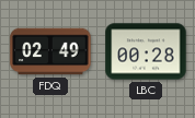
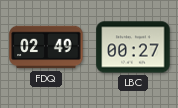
LBC: 00:28 -> 00:27 (133, 47)
